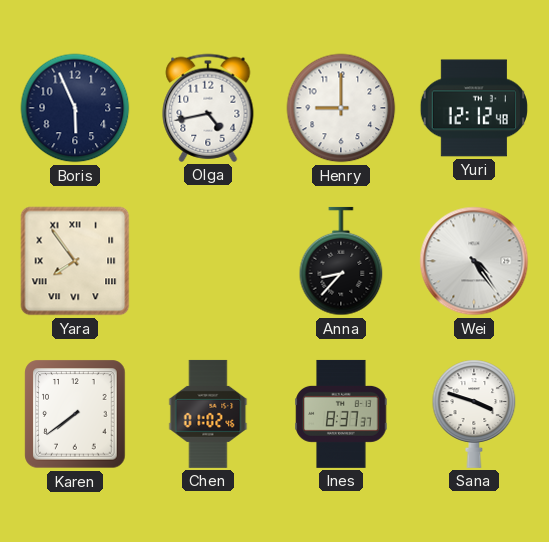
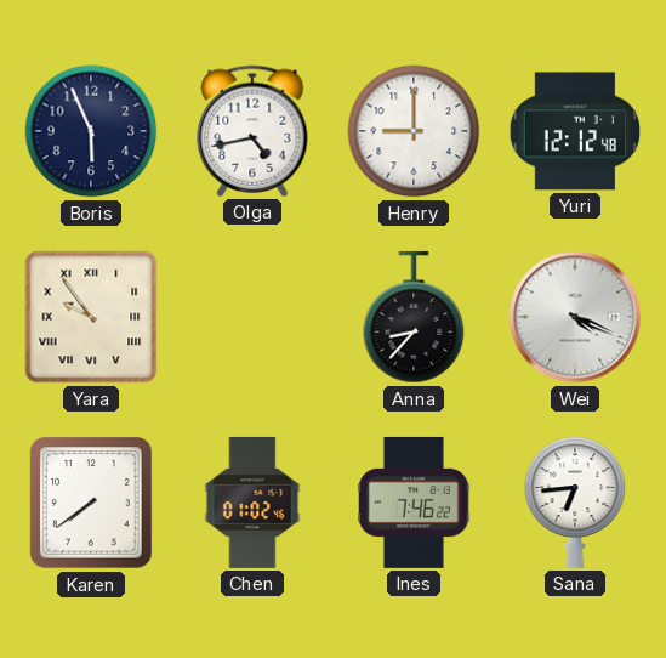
Yara: 7:54 -> 9:54 (91, 317)
Wei: 4:24 -> 4:19 (575, 317)
Ines: 8:37 -> 7:46 (414, 503)
Sana: 3:48 -> 6:44 (575, 503)
